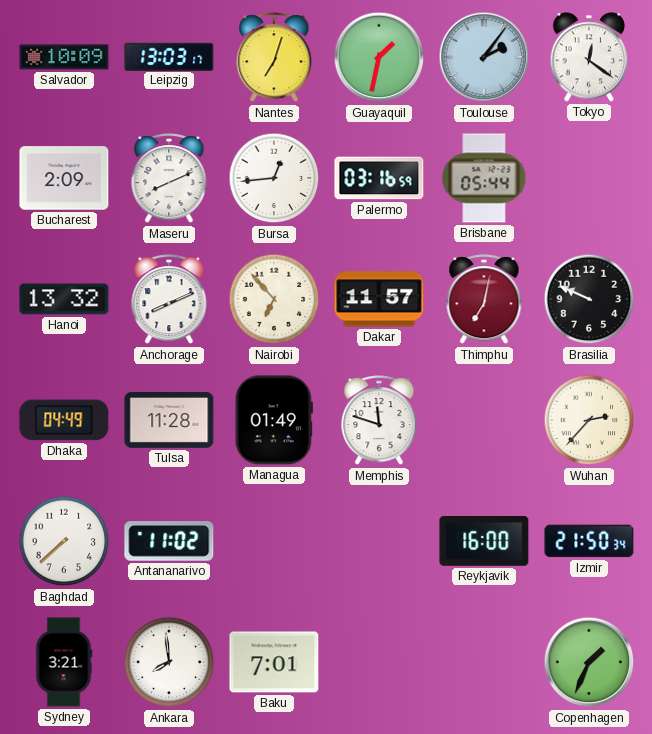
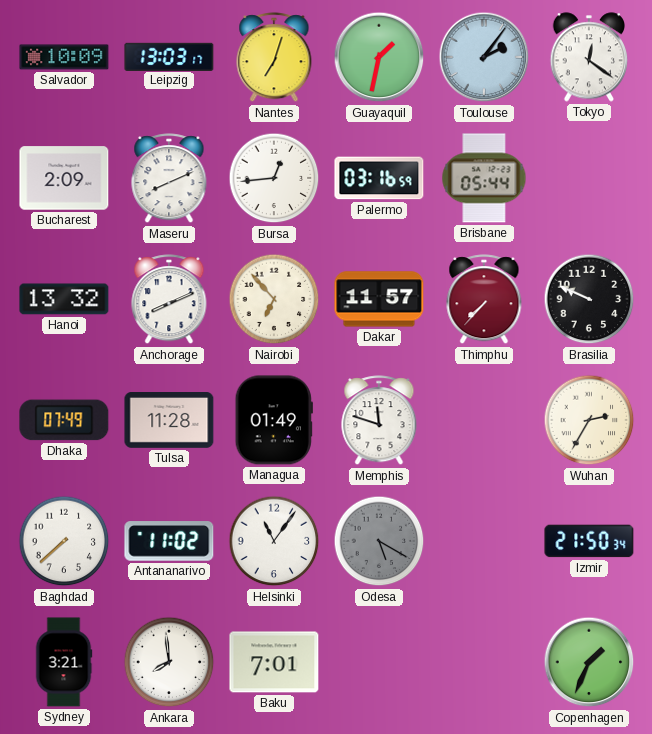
Thimphu: 7:02 -> 7:37 (484, 300)
Dhaka: 04:49 -> 07:49 (64, 420)
Wuhan: 2:37 -> 2:35 (589, 420)
Helsinki: none -> 11:06 (274, 541)
Odesa: none -> 5:20 (379, 541)
Reykjavik: 16:00 -> none (484, 542)
